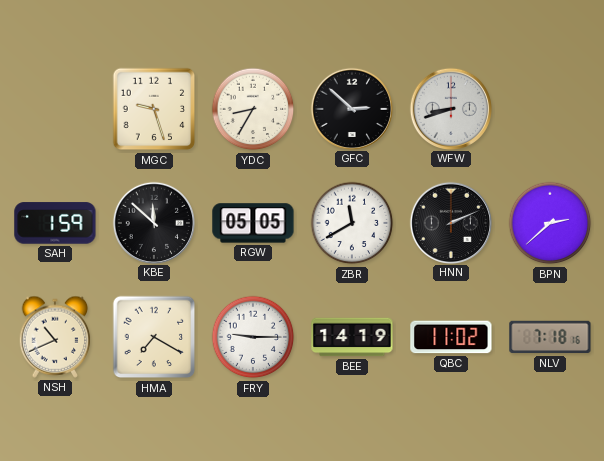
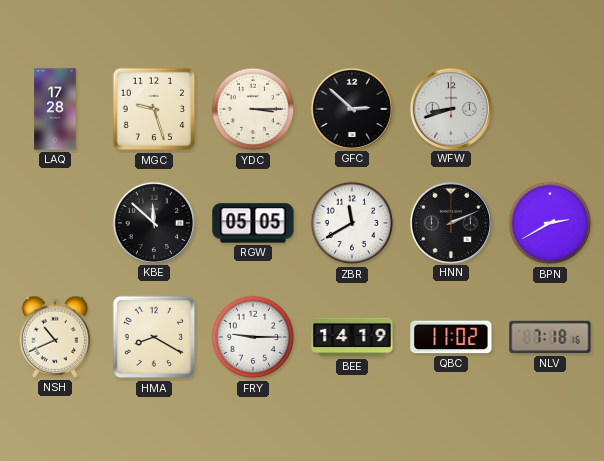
LAQ: none -> 17:28 (55, 109)
YDC: 8:35 -> 3:15 (253, 109)
SAH: 1:59 -> none (55, 223)
BPN: 2:38 -> 2:40 (550, 223)
HMA: 7:20 -> 8:20 (154, 337)
